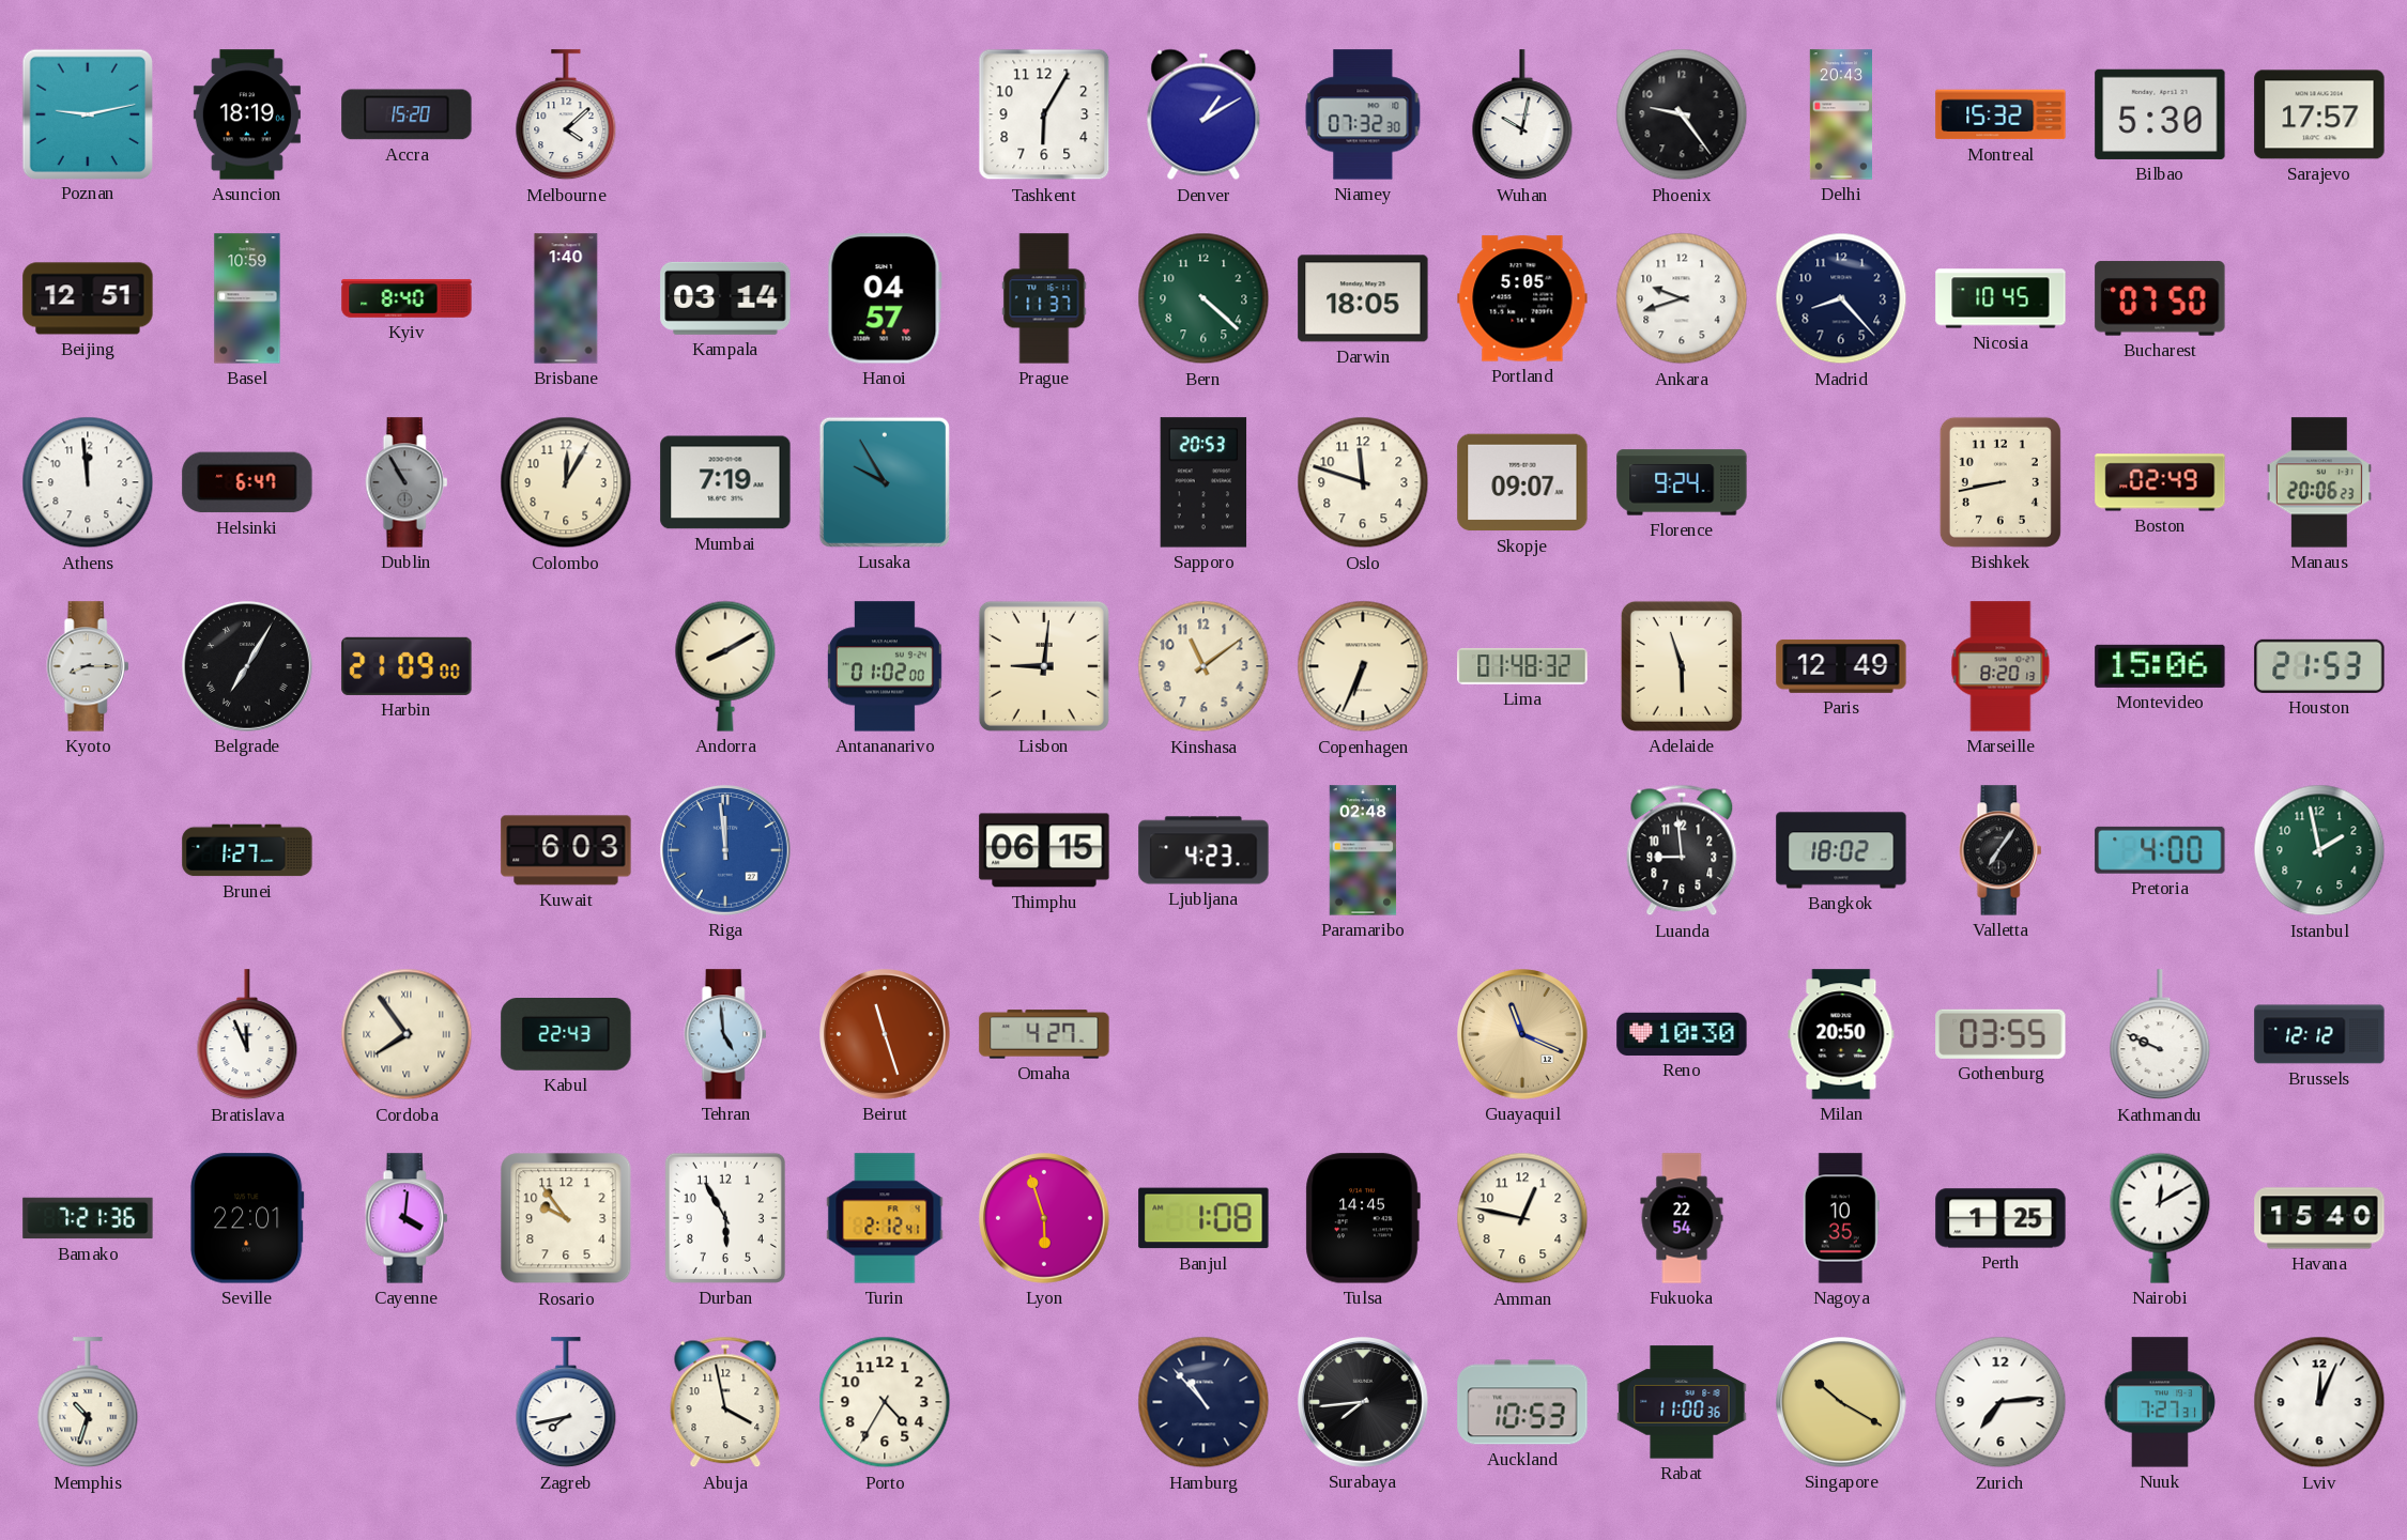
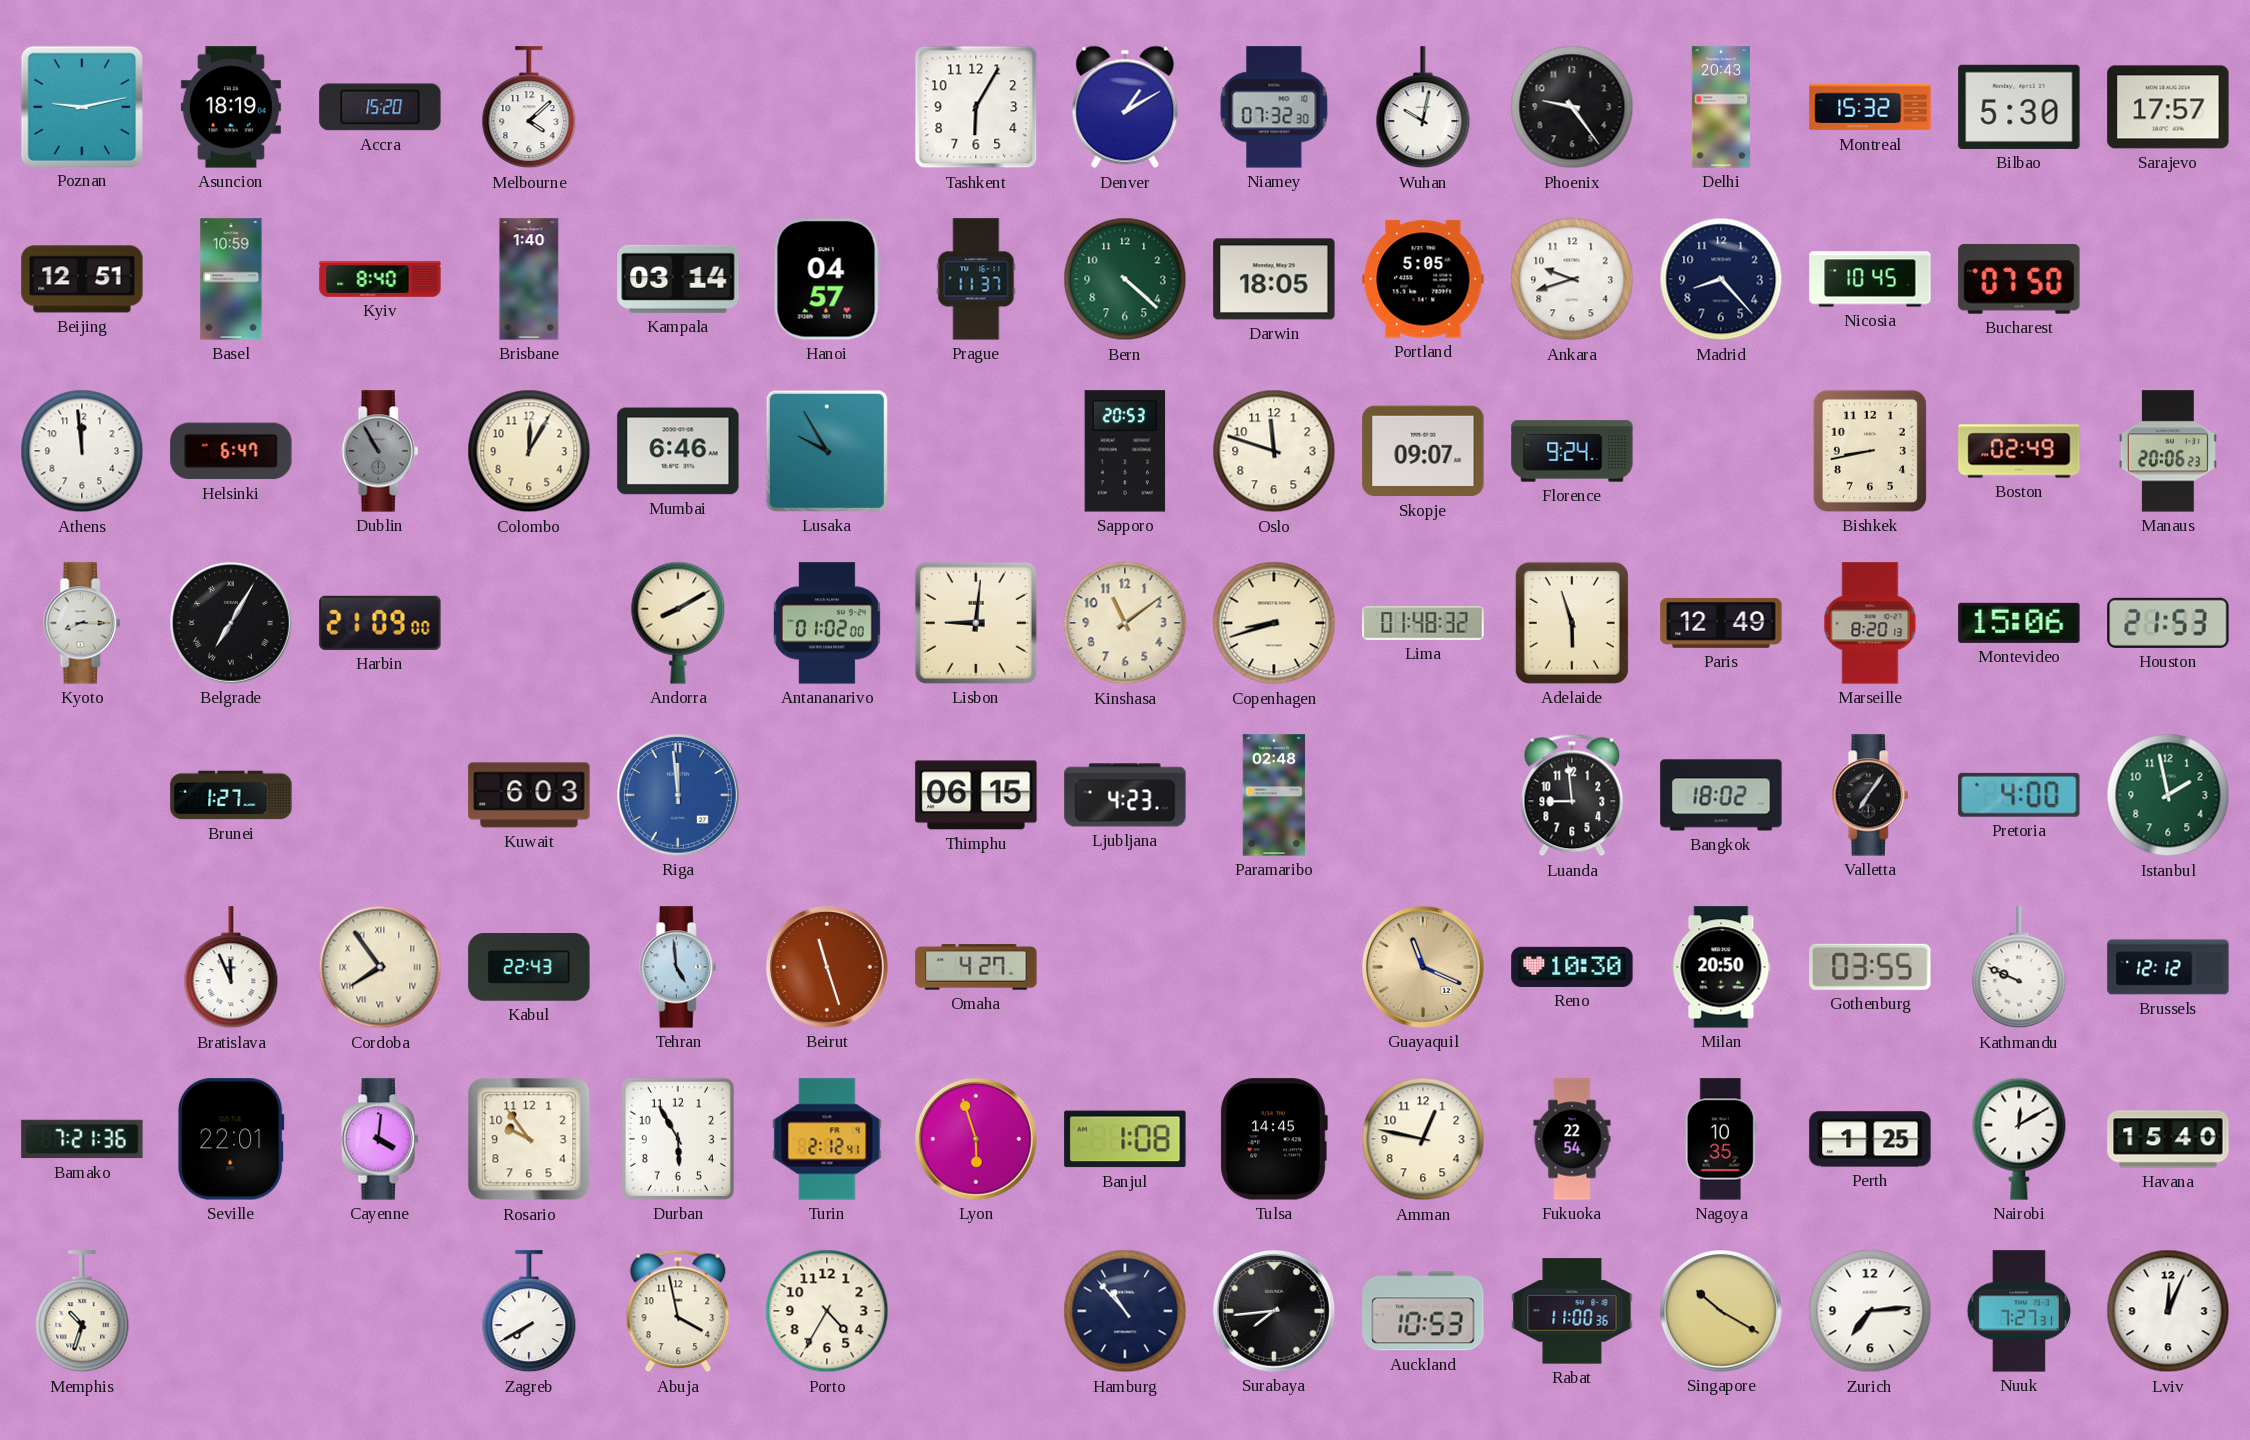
Mumbai: 7:19 -> 6:46 (678, 451)
Copenhagen: 6:34 -> 8:42 (1274, 623)
Zagreb: 7:43 -> 7:40 (529, 1312)
